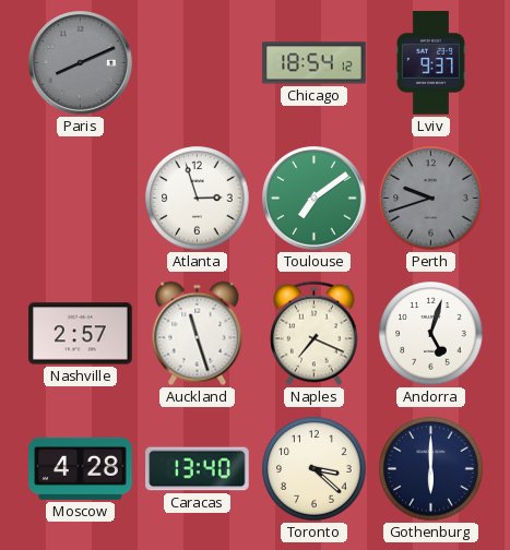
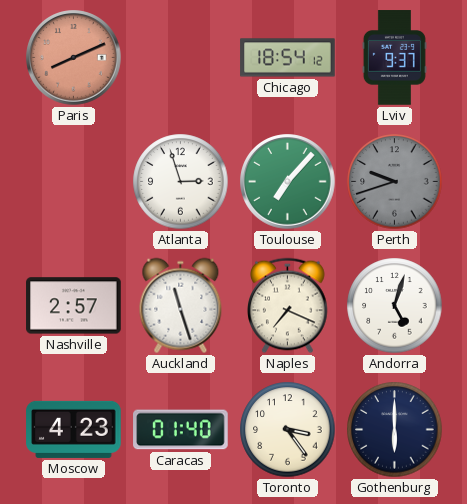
Paris dial: grey -> salmon (74, 58)
Toulouse: 7:09 -> 7:07 (288, 182)
Moscow: 4:28 -> 4:23 (74, 429)
Caracas: 13:40 -> 01:40 (181, 430)
Toronto: 3:22 -> 3:24 (288, 430)
